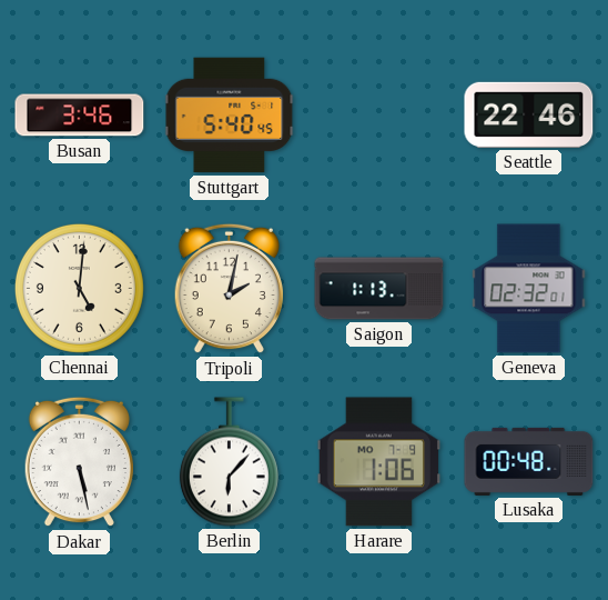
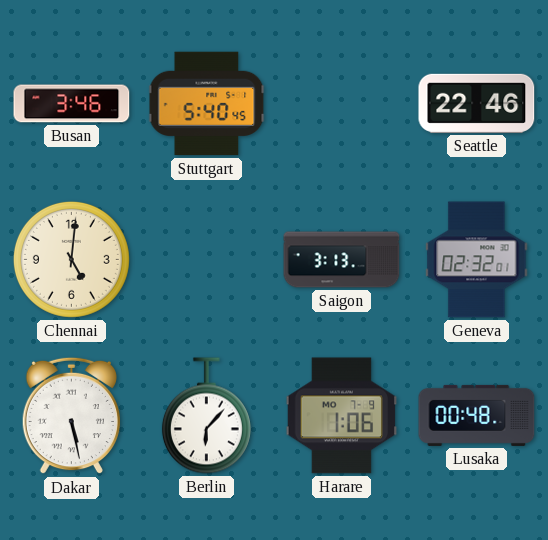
Tripoli: 2:02 -> none (229, 289)
Saigon: 1:13 -> 3:13 (342, 260)
